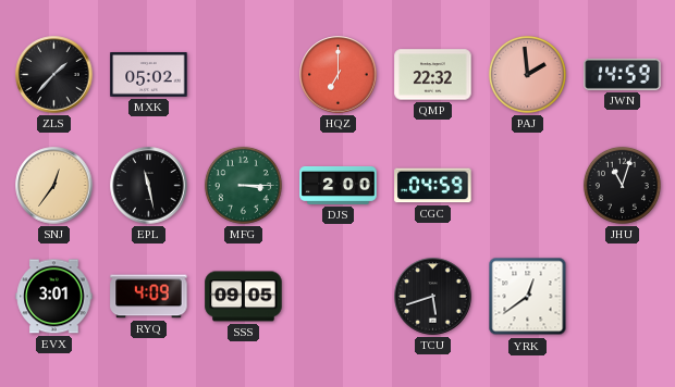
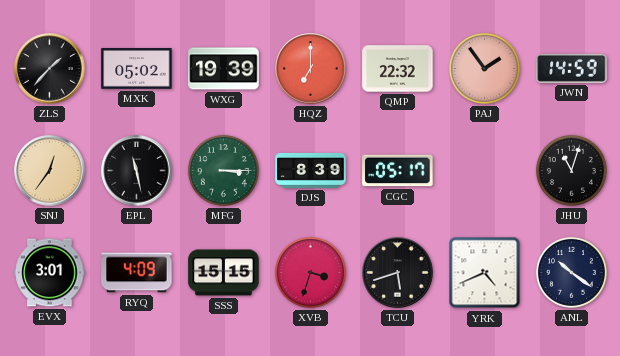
WXG: none -> 19:39 (224, 69)
PAJ: 1:59 -> 1:54 (484, 68)
DJS: 2:00 -> 8:39 (311, 170)
CGC: 04:59 -> 05:17 (398, 171)
SSS: 09:05 -> 15:15 (224, 273)
XVB: none -> 3:33 (310, 272)
YRK: 12:39 -> 4:41 (485, 273)
ANL: none -> 10:21 (571, 272)
